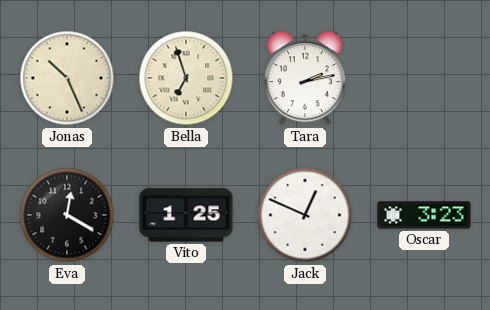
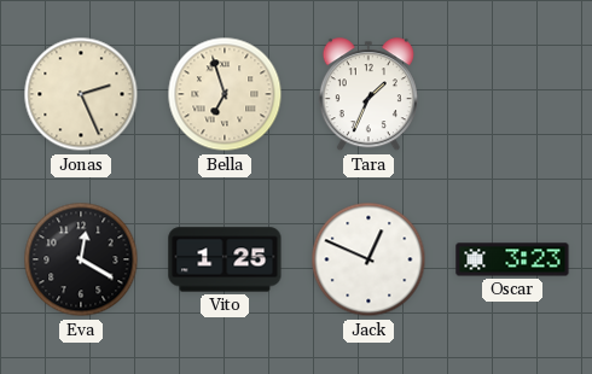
Jonas: 10:26 -> 2:26 (81, 94)
Tara: 2:13 -> 1:34 (368, 95)
